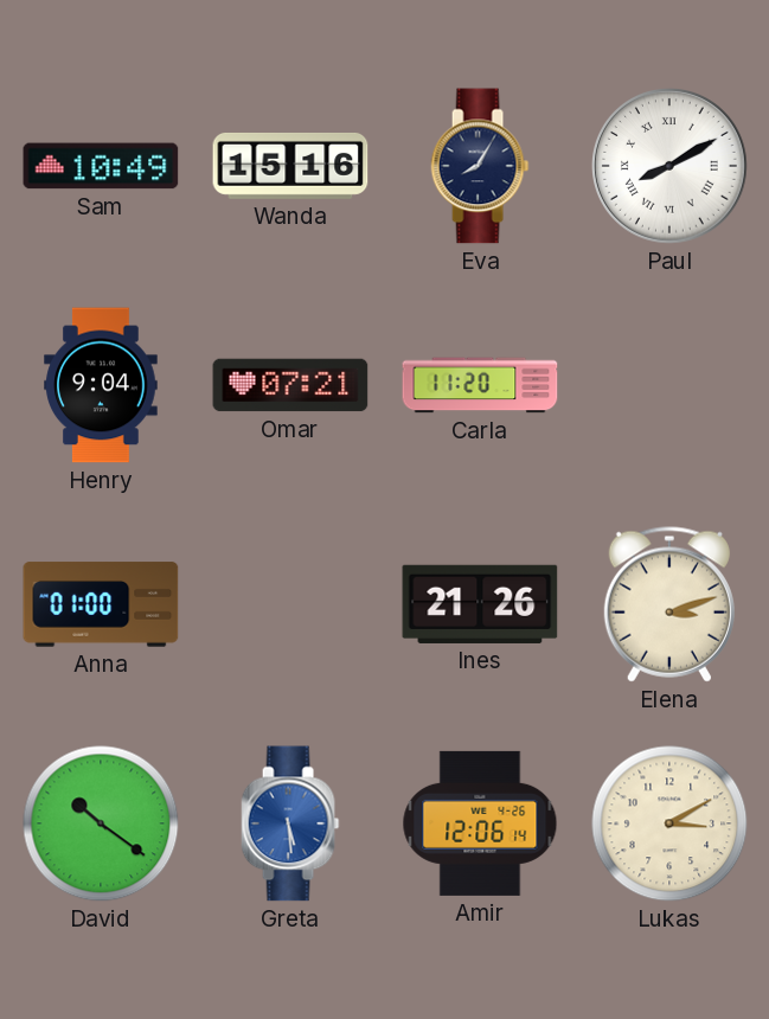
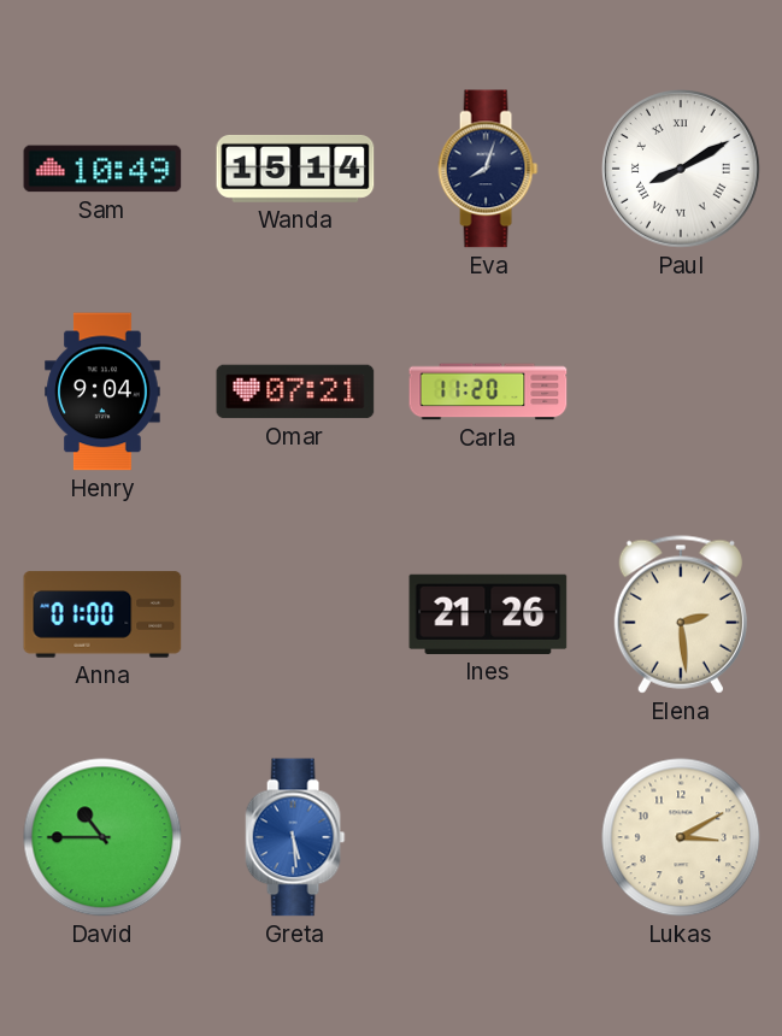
Wanda: 15:16 -> 15:14 (295, 169)
Eva: 8:05 -> 8:03 (488, 169)
Elena: 3:12 -> 2:29 (681, 614)
David: 10:21 -> 10:45 (102, 837)
Amir: 12:06 -> none (480, 823)
